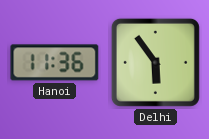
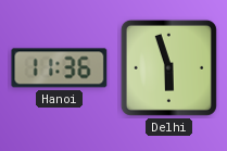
Delhi: 5:54 -> 5:57 (168, 67)
